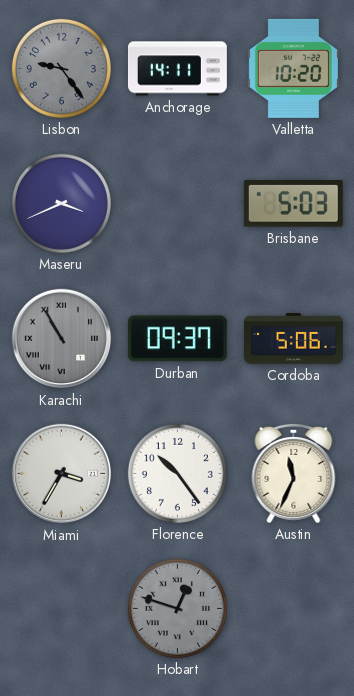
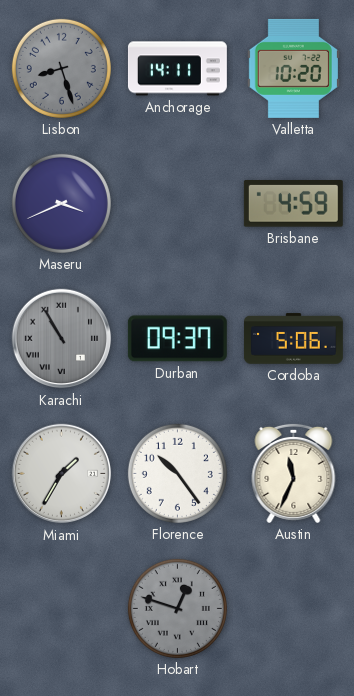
Lisbon: 9:24 -> 8:27 (61, 68)
Brisbane: 5:03 -> 4:59 (293, 204)
Miami: 3:35 -> 1:35 (62, 474)
